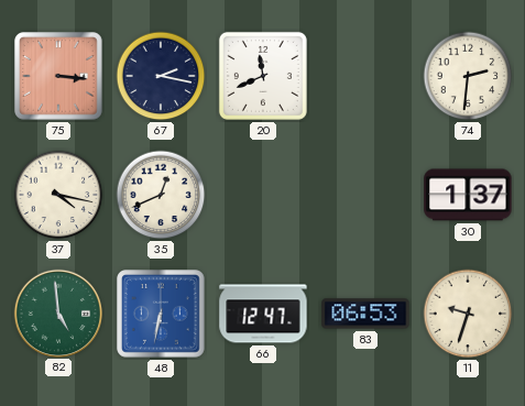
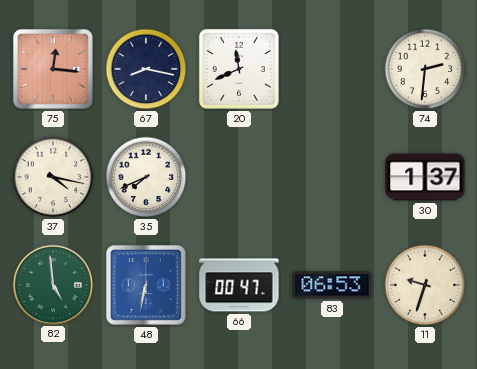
75: 3:16 -> 12:16 (53, 69)
67: 2:17 -> 8:17 (146, 69)
35: 12:41 -> 7:41 (146, 177)
66: 12:47 -> 00:47 (239, 285)
